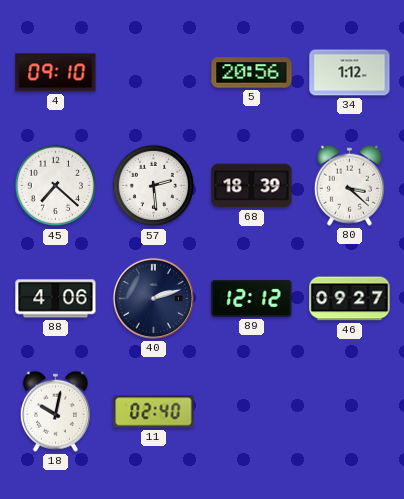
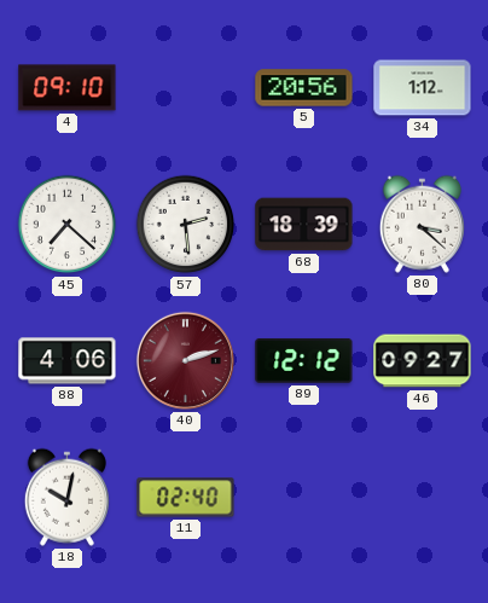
40 dial: navy -> burgundy (185, 360)
